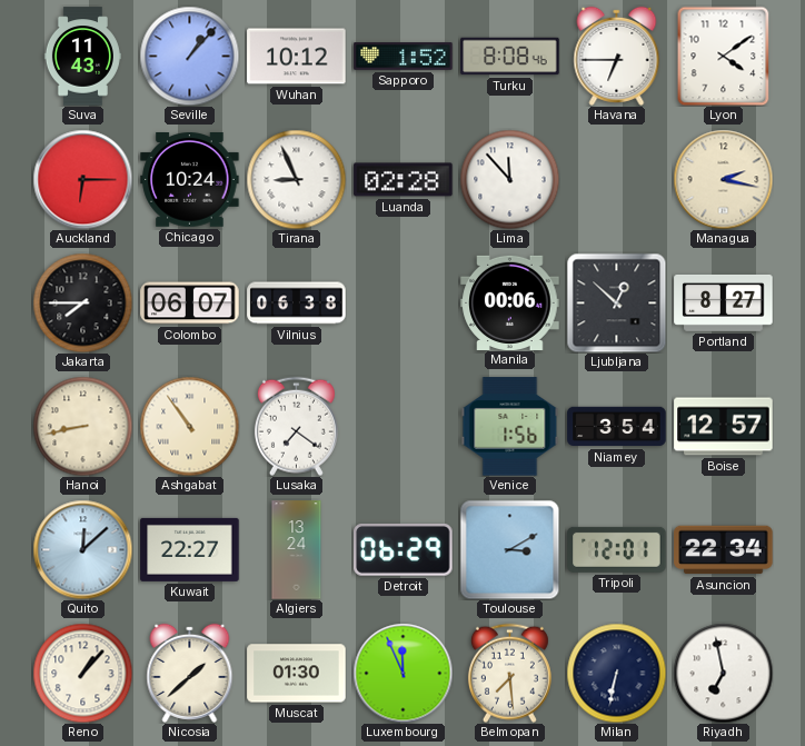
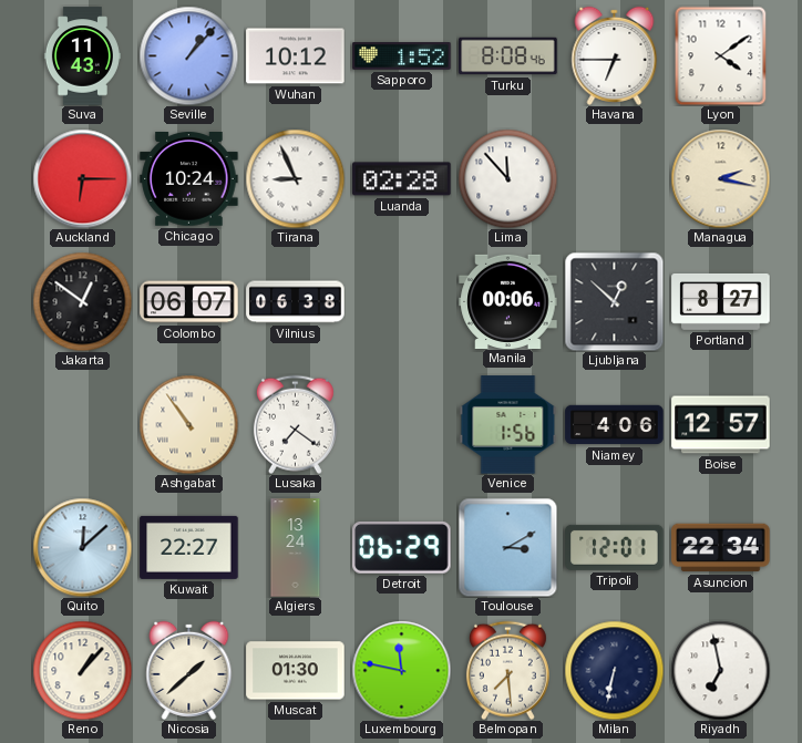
Jakarta: 7:45 -> 12:51 (82, 301)
Hanoi: 8:43 -> none (82, 426)
Niamey: 3:54 -> 4:06 (615, 425)
Luxembourg: 11:56 -> 11:47 (401, 670)
